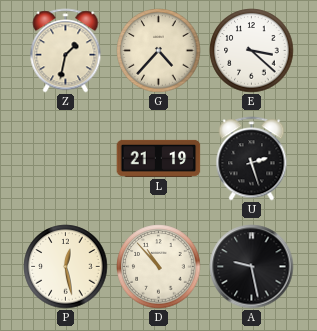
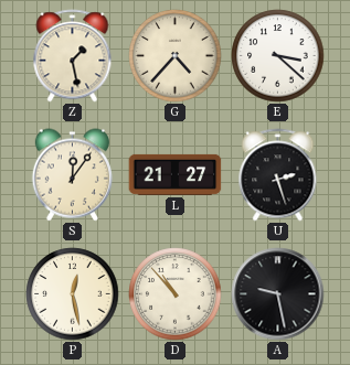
Z: 1:32 -> 1:28 (73, 56)
S: none -> 12:06 (72, 175)
L: 21:19 -> 21:27 (176, 174)
